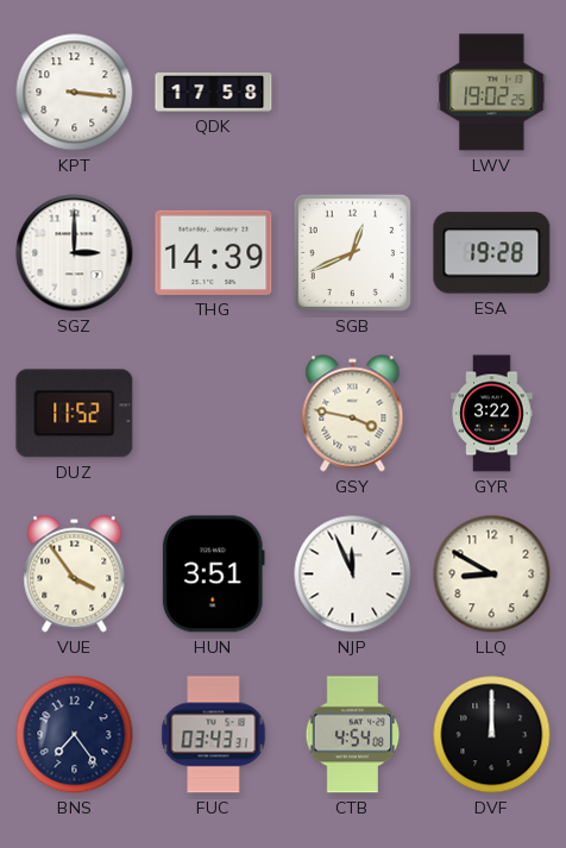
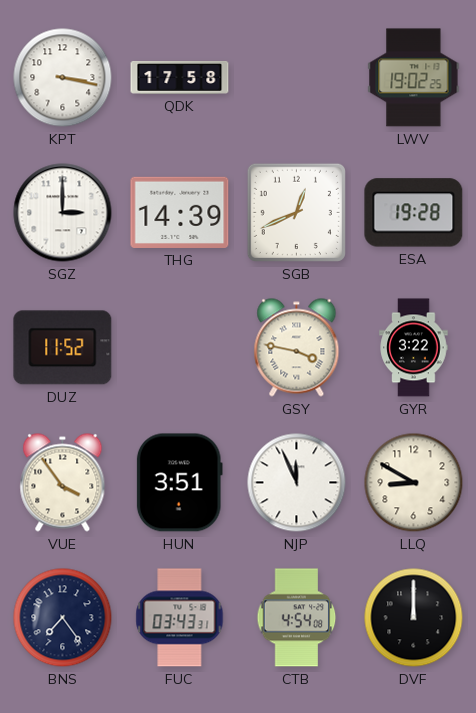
KPT: 3:16 -> 3:17 (63, 78)
